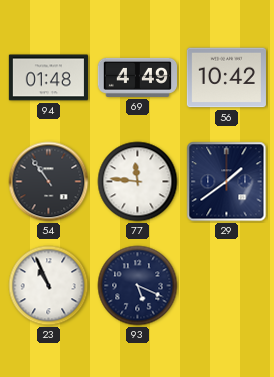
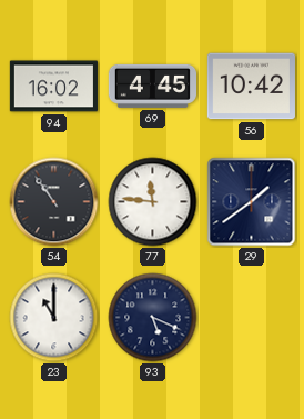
94: 01:48 -> 16:02 (53, 87)
69: 4:49 -> 4:45 (152, 86)
23: 10:56 -> 11:00 (54, 318)
